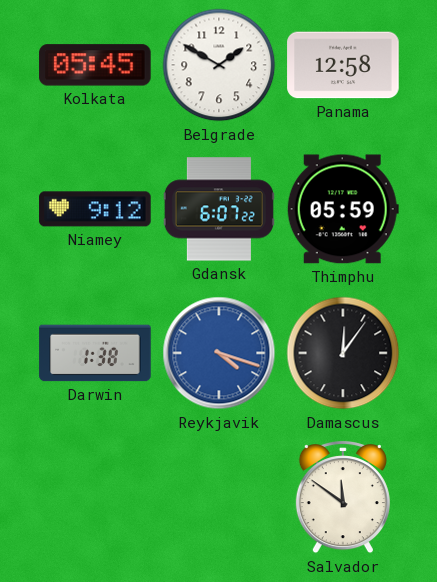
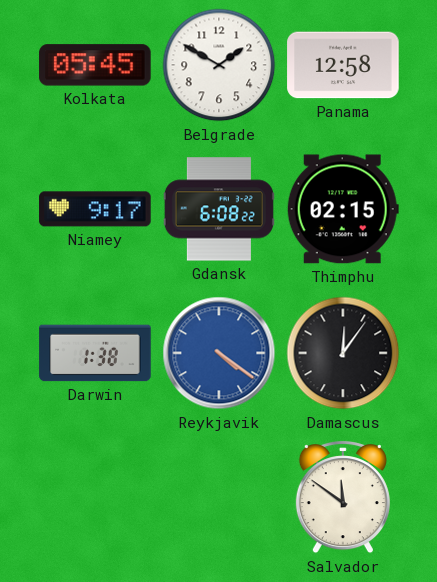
Niamey: 9:12 -> 9:17 (95, 209)
Gdansk: 6:07 -> 6:08 (219, 209)
Thimphu: 05:59 -> 02:15 (343, 209)
Reykjavik: 4:18 -> 4:21 (219, 353)
